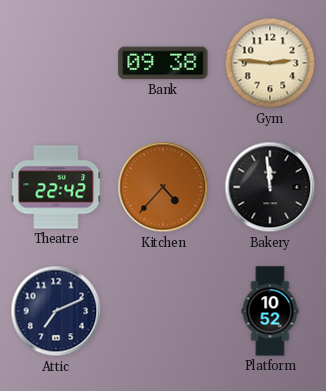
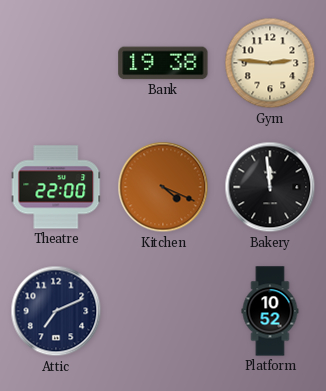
Bank: 09:38 -> 19:38 (163, 63)
Theatre: 22:42 -> 22:00 (56, 187)
Kitchen: 4:37 -> 4:19 (163, 187)
